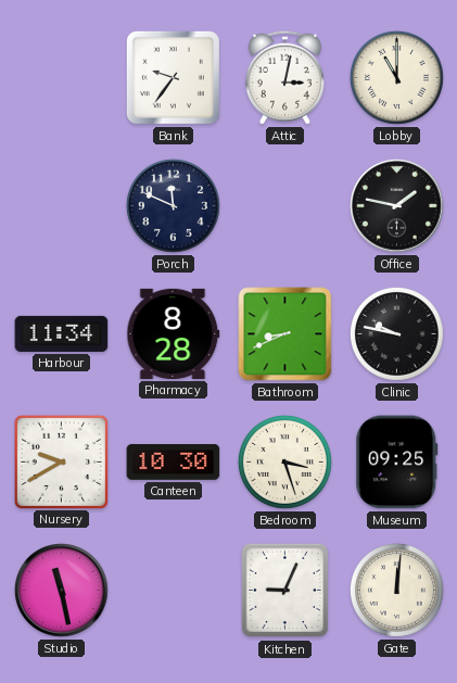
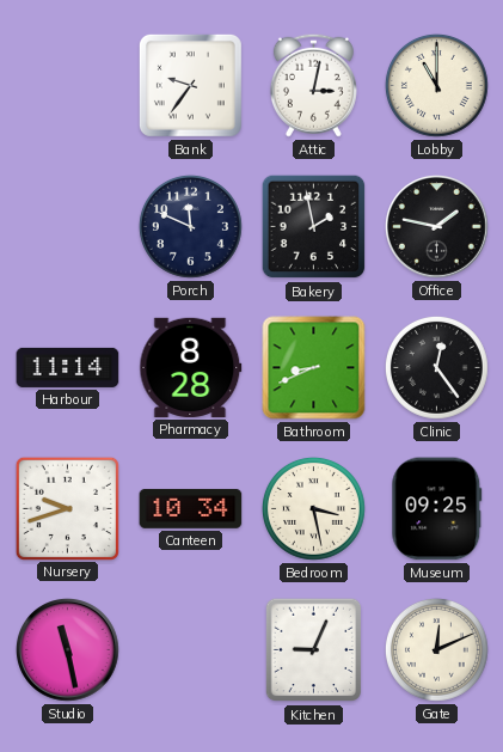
Bakery: none -> 1:58 (314, 227)
Harbour: 11:34 -> 11:14 (68, 367)
Clinic: 9:47 -> 12:24 (436, 367)
Nursery: 9:40 -> 9:42 (67, 508)
Canteen: 10:30 -> 10:34 (191, 508)
Bedroom: 3:27 -> 3:28 (313, 508)
Gate: 12:01 -> 12:11 (436, 649)
